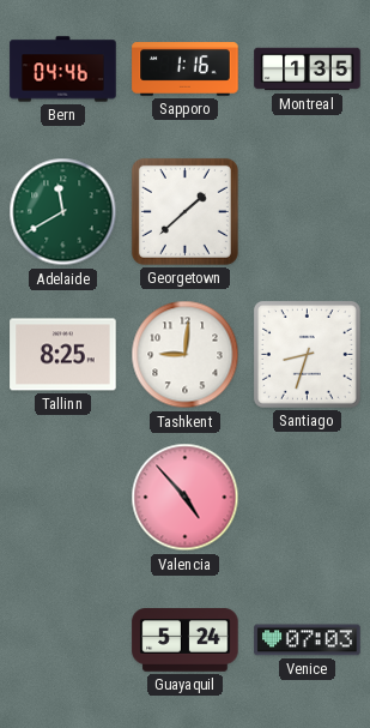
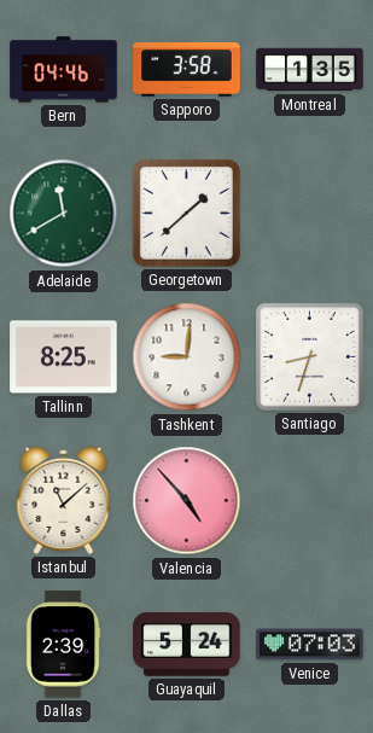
Sapporo: 1:16 -> 3:58 (187, 70)
Istanbul: none -> 11:08 (64, 500)
Dallas: none -> 2:39 (63, 645)
